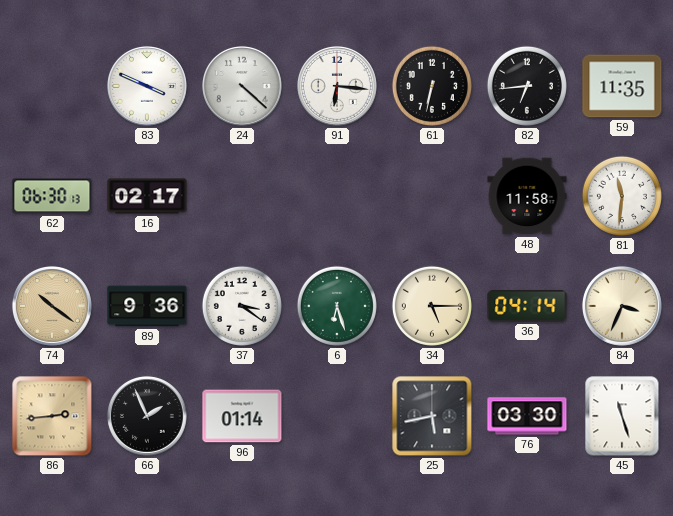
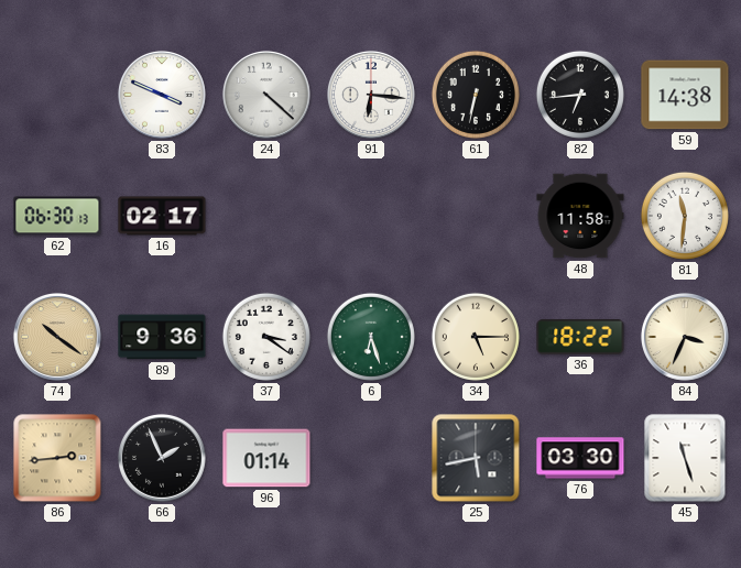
59: 11:35 -> 14:38 (685, 95)
36: 04:14 -> 18:22 (580, 337)
